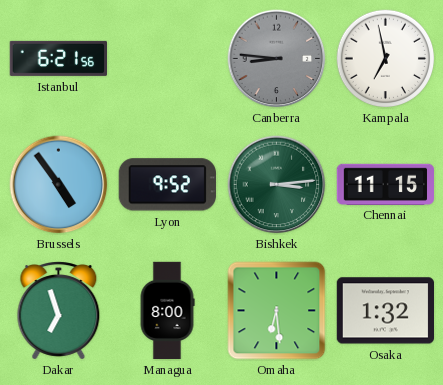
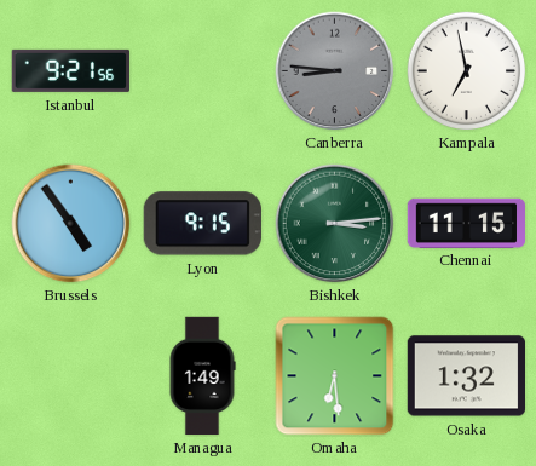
Istanbul: 6:21 -> 9:21 (70, 70)
Lyon: 9:52 -> 9:15 (202, 224)
Dakar: 6:57 -> none (59, 311)
Managua: 8:00 -> 1:49 (202, 376)
